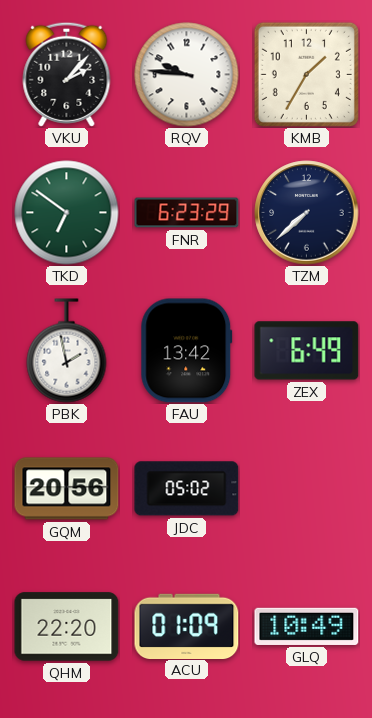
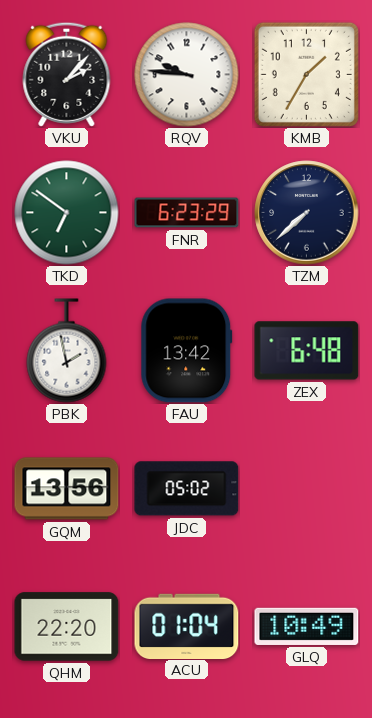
ZEX: 6:49 -> 6:48 (307, 351)
GQM: 20:56 -> 13:56 (67, 489)
ACU: 01:09 -> 01:04 (187, 626)
